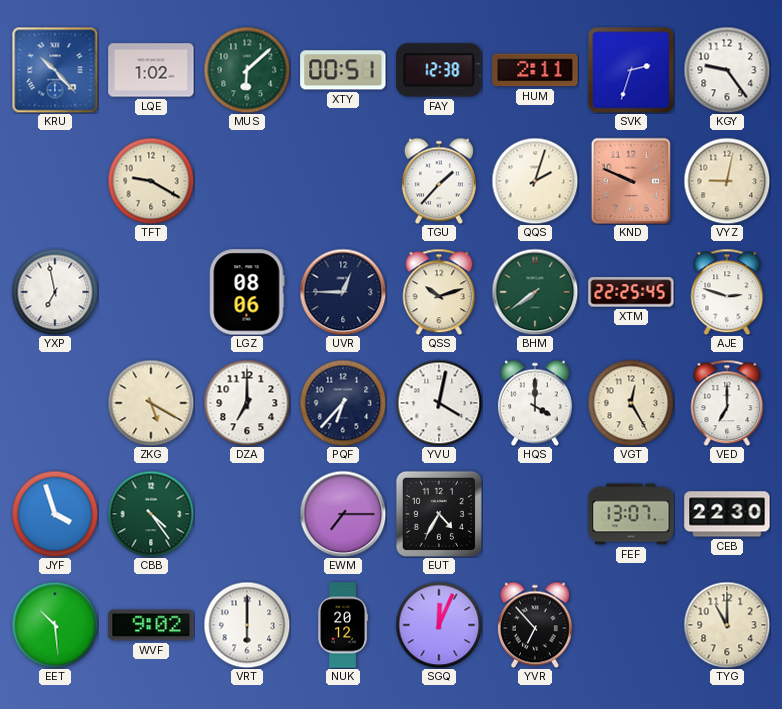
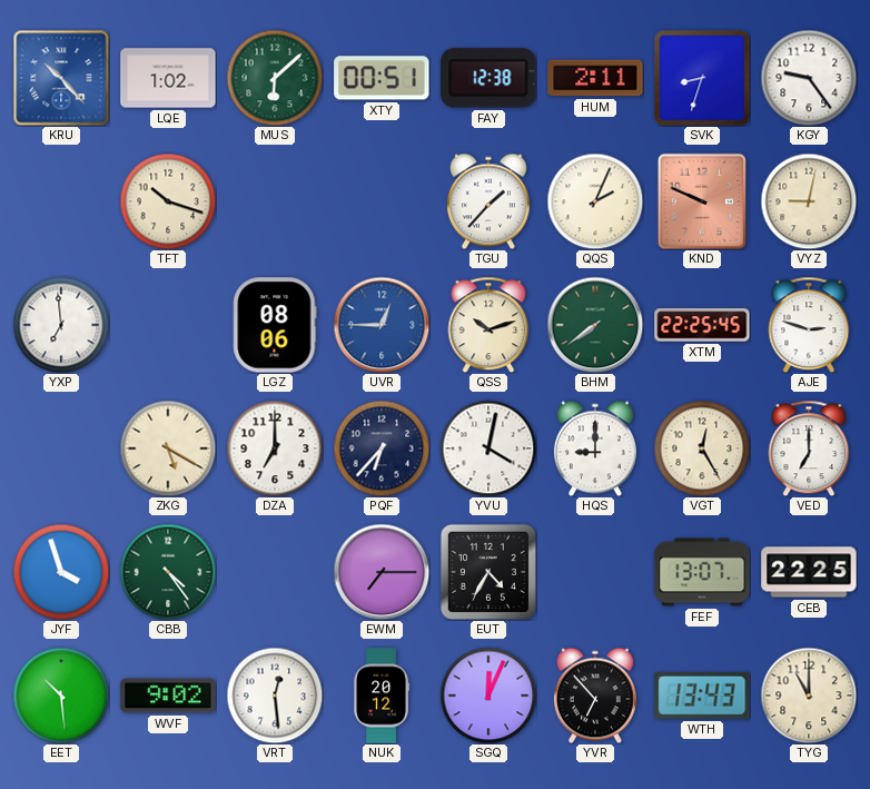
SVK: 2:33 -> 8:33 (702, 78)
TFT: 9:20 -> 10:18 (168, 201)
QQS: 2:03 -> 2:04 (595, 201)
YXP: 6:58 -> 6:59 (61, 325)
UVR dial: navy -> blue (382, 325)
HQS: 4:00 -> 9:00 (595, 448)
CEB: 22:30 -> 22:25 (809, 572)
VRT: 6:00 -> 12:29 (275, 696)
WTH: none -> 13:43 (702, 696)
